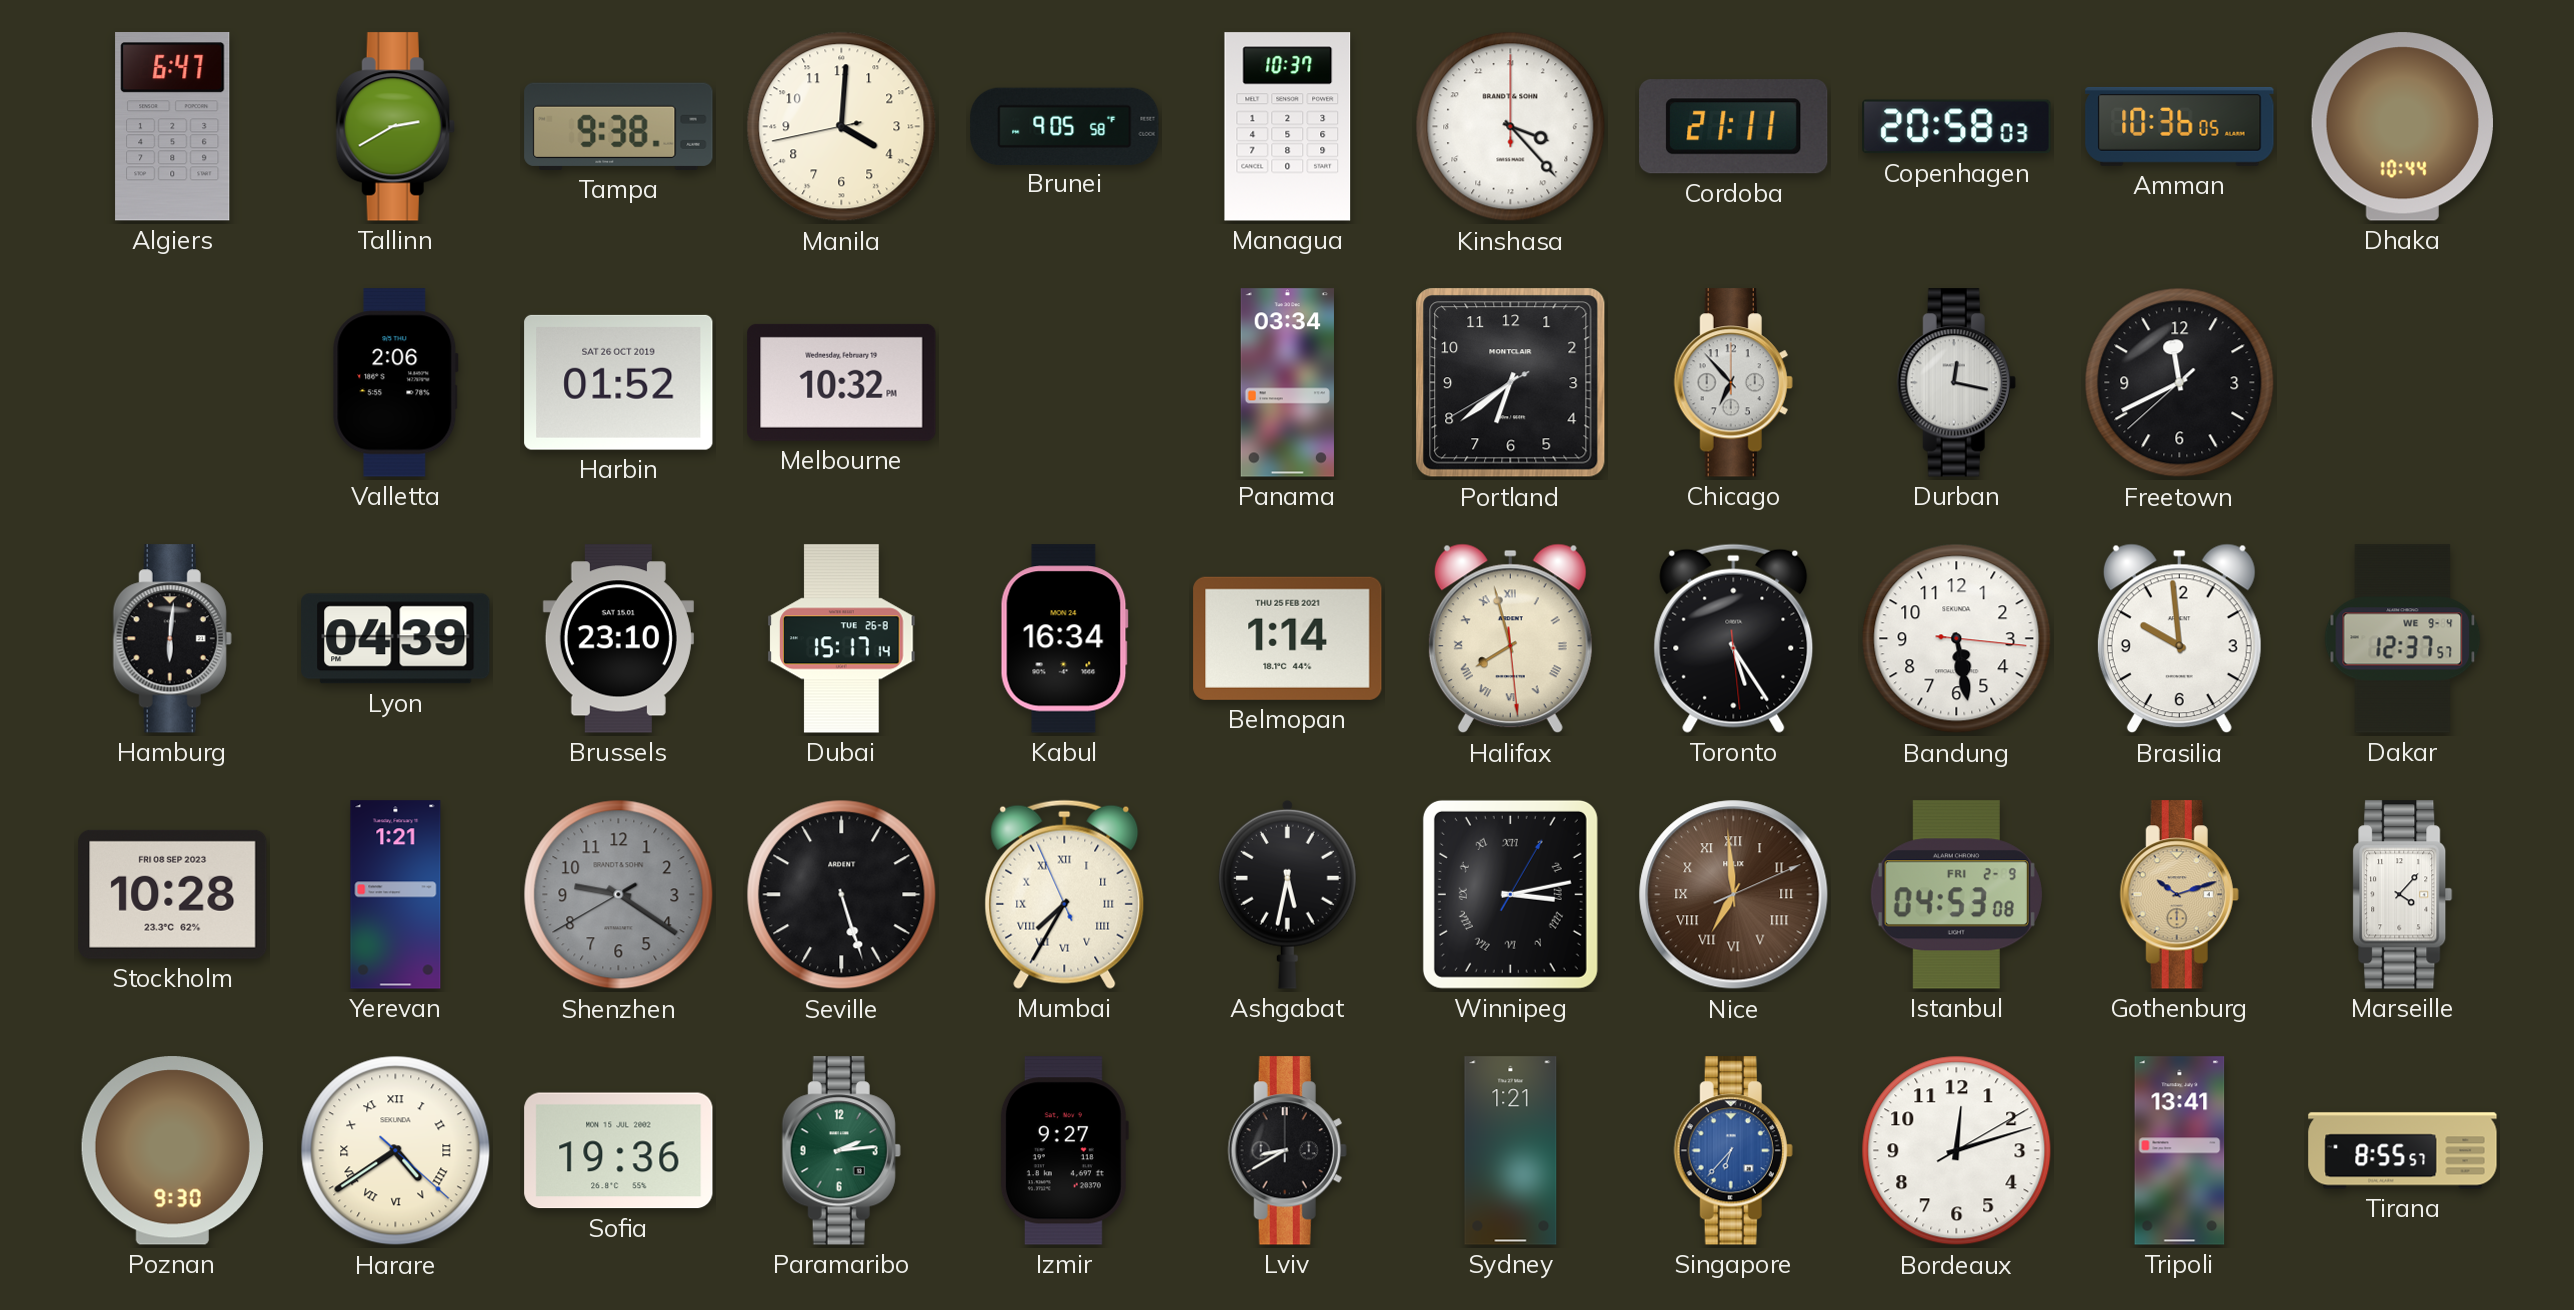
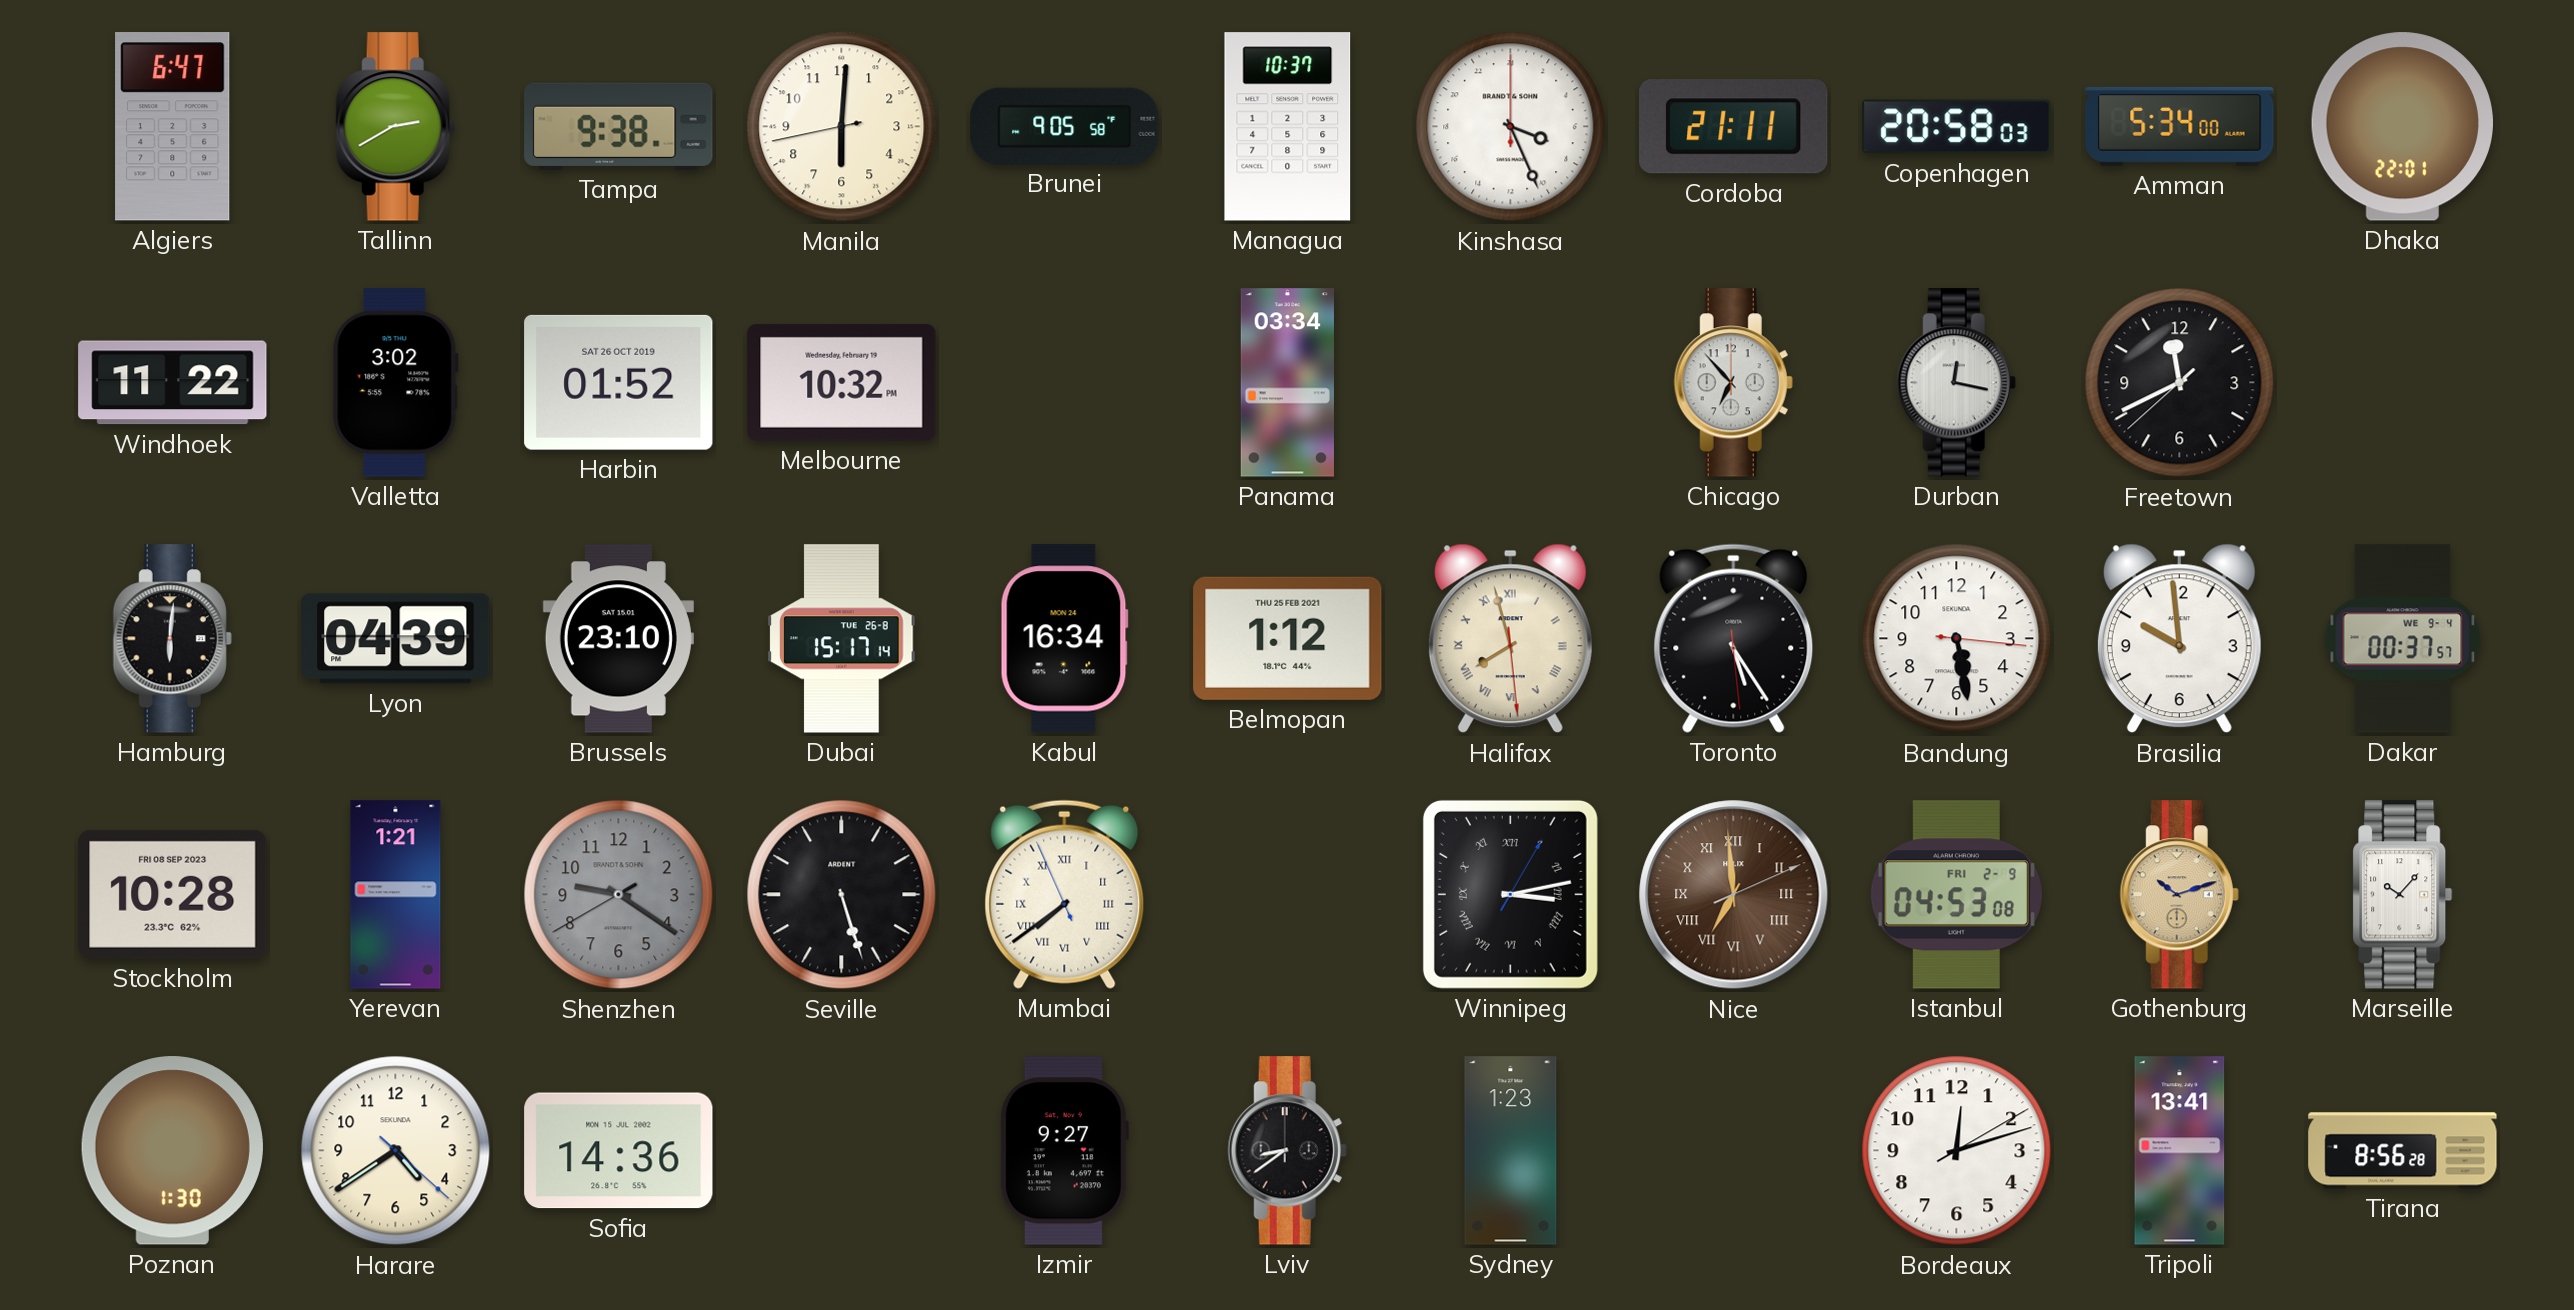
Manila: 4:00 -> 6:00 (842, 127)
Kinshasa: 7:23 -> 7:26 (1511, 127)
Amman: 10:36 -> 5:34 (2180, 126)
Dhaka: 10:44 -> 22:01 (2402, 127)
Windhoek: none -> 11:22 (173, 383)
Valletta: 2:06 -> 3:02 (395, 383)
Portland: 6:38 -> none (1511, 383)
Belmopan: 1:14 -> 1:12 (1288, 638)
Dakar: 12:37 -> 00:37 (2403, 639)
Mumbai: 7:34 -> 7:38 (1065, 894)
Ashgabat: 5:32 -> none (1287, 894)
Marseille: 4:07 -> 10:07 (2403, 895)
Poznan: 9:30 -> 1:30 (172, 1151)
Harare numerals: Roman -> Arabic (396, 1151)
Sofia: 19:36 -> 14:36 (619, 1151)
Paramaribo: 2:14 -> none (841, 1151)
Lviv: 8:40 -> 8:39 (1287, 1151)
Sydney: 1:21 -> 1:23 (1511, 1151)
Singapore: 6:37 -> none (1733, 1151)
Tirana: 8:55 -> 8:56 (2403, 1151)
